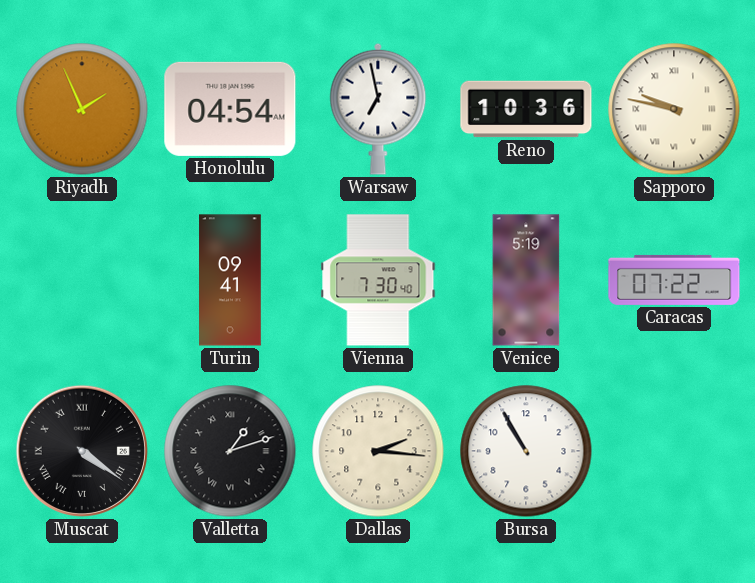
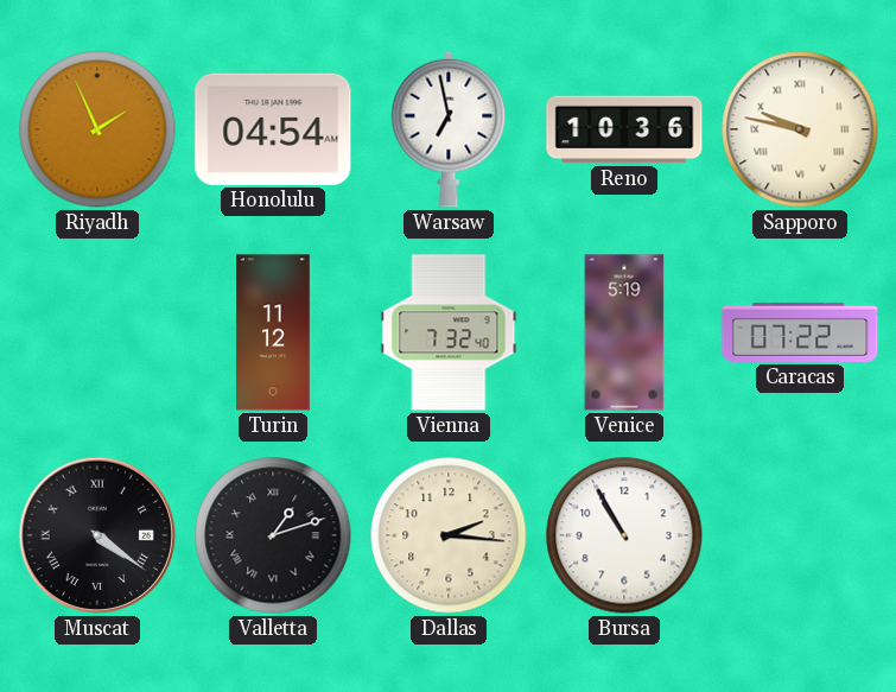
Turin: 09:41 -> 11:12 (273, 332)
Vienna: 7:30 -> 7:32 (449, 332)
